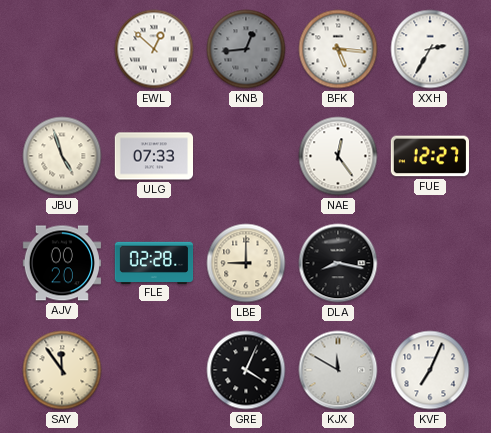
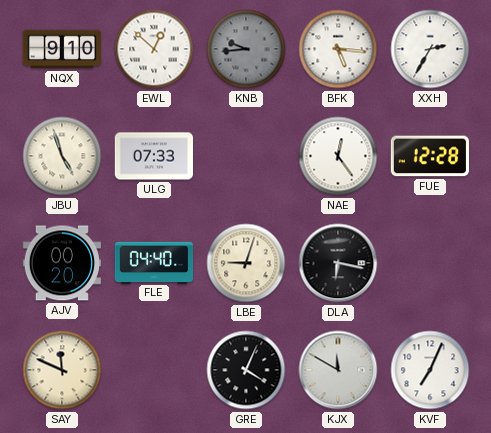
NQX: none -> 9:10 (61, 49)
KNB: 12:44 -> 9:44 (246, 49)
FUE: 12:27 -> 12:28 (429, 156)
FLE: 02:28 -> 04:40 (154, 262)
LBE: 9:00 -> 9:03 (246, 263)
DLA: 8:17 -> 6:17 (338, 263)
SAY: 11:54 -> 11:49 (62, 370)
